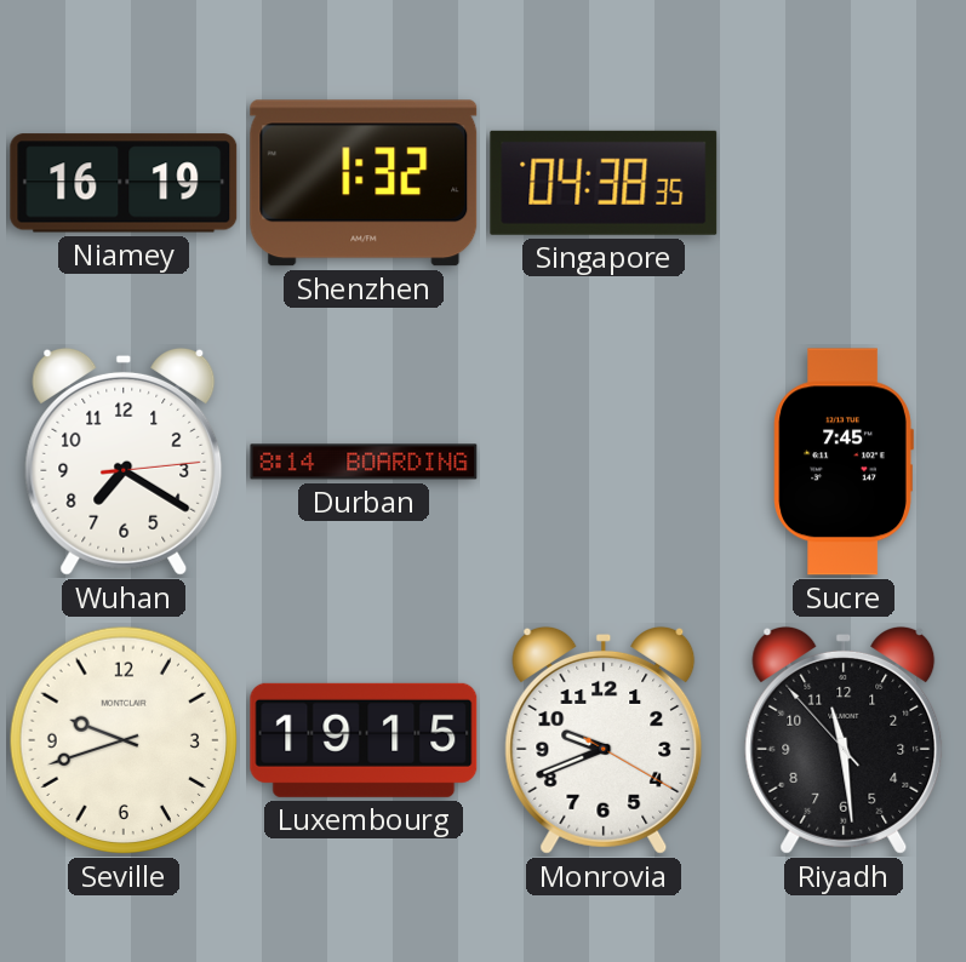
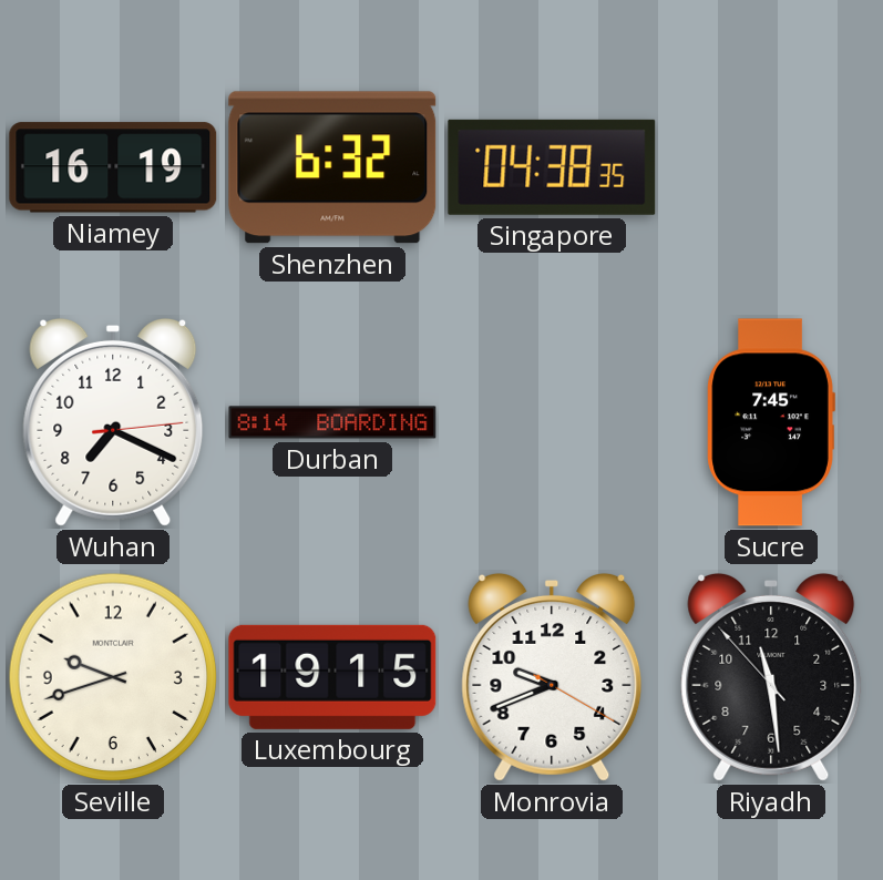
Shenzhen: 1:32 -> 6:32 (332, 167)
Wuhan: 7:20 -> 7:19 (113, 422)
